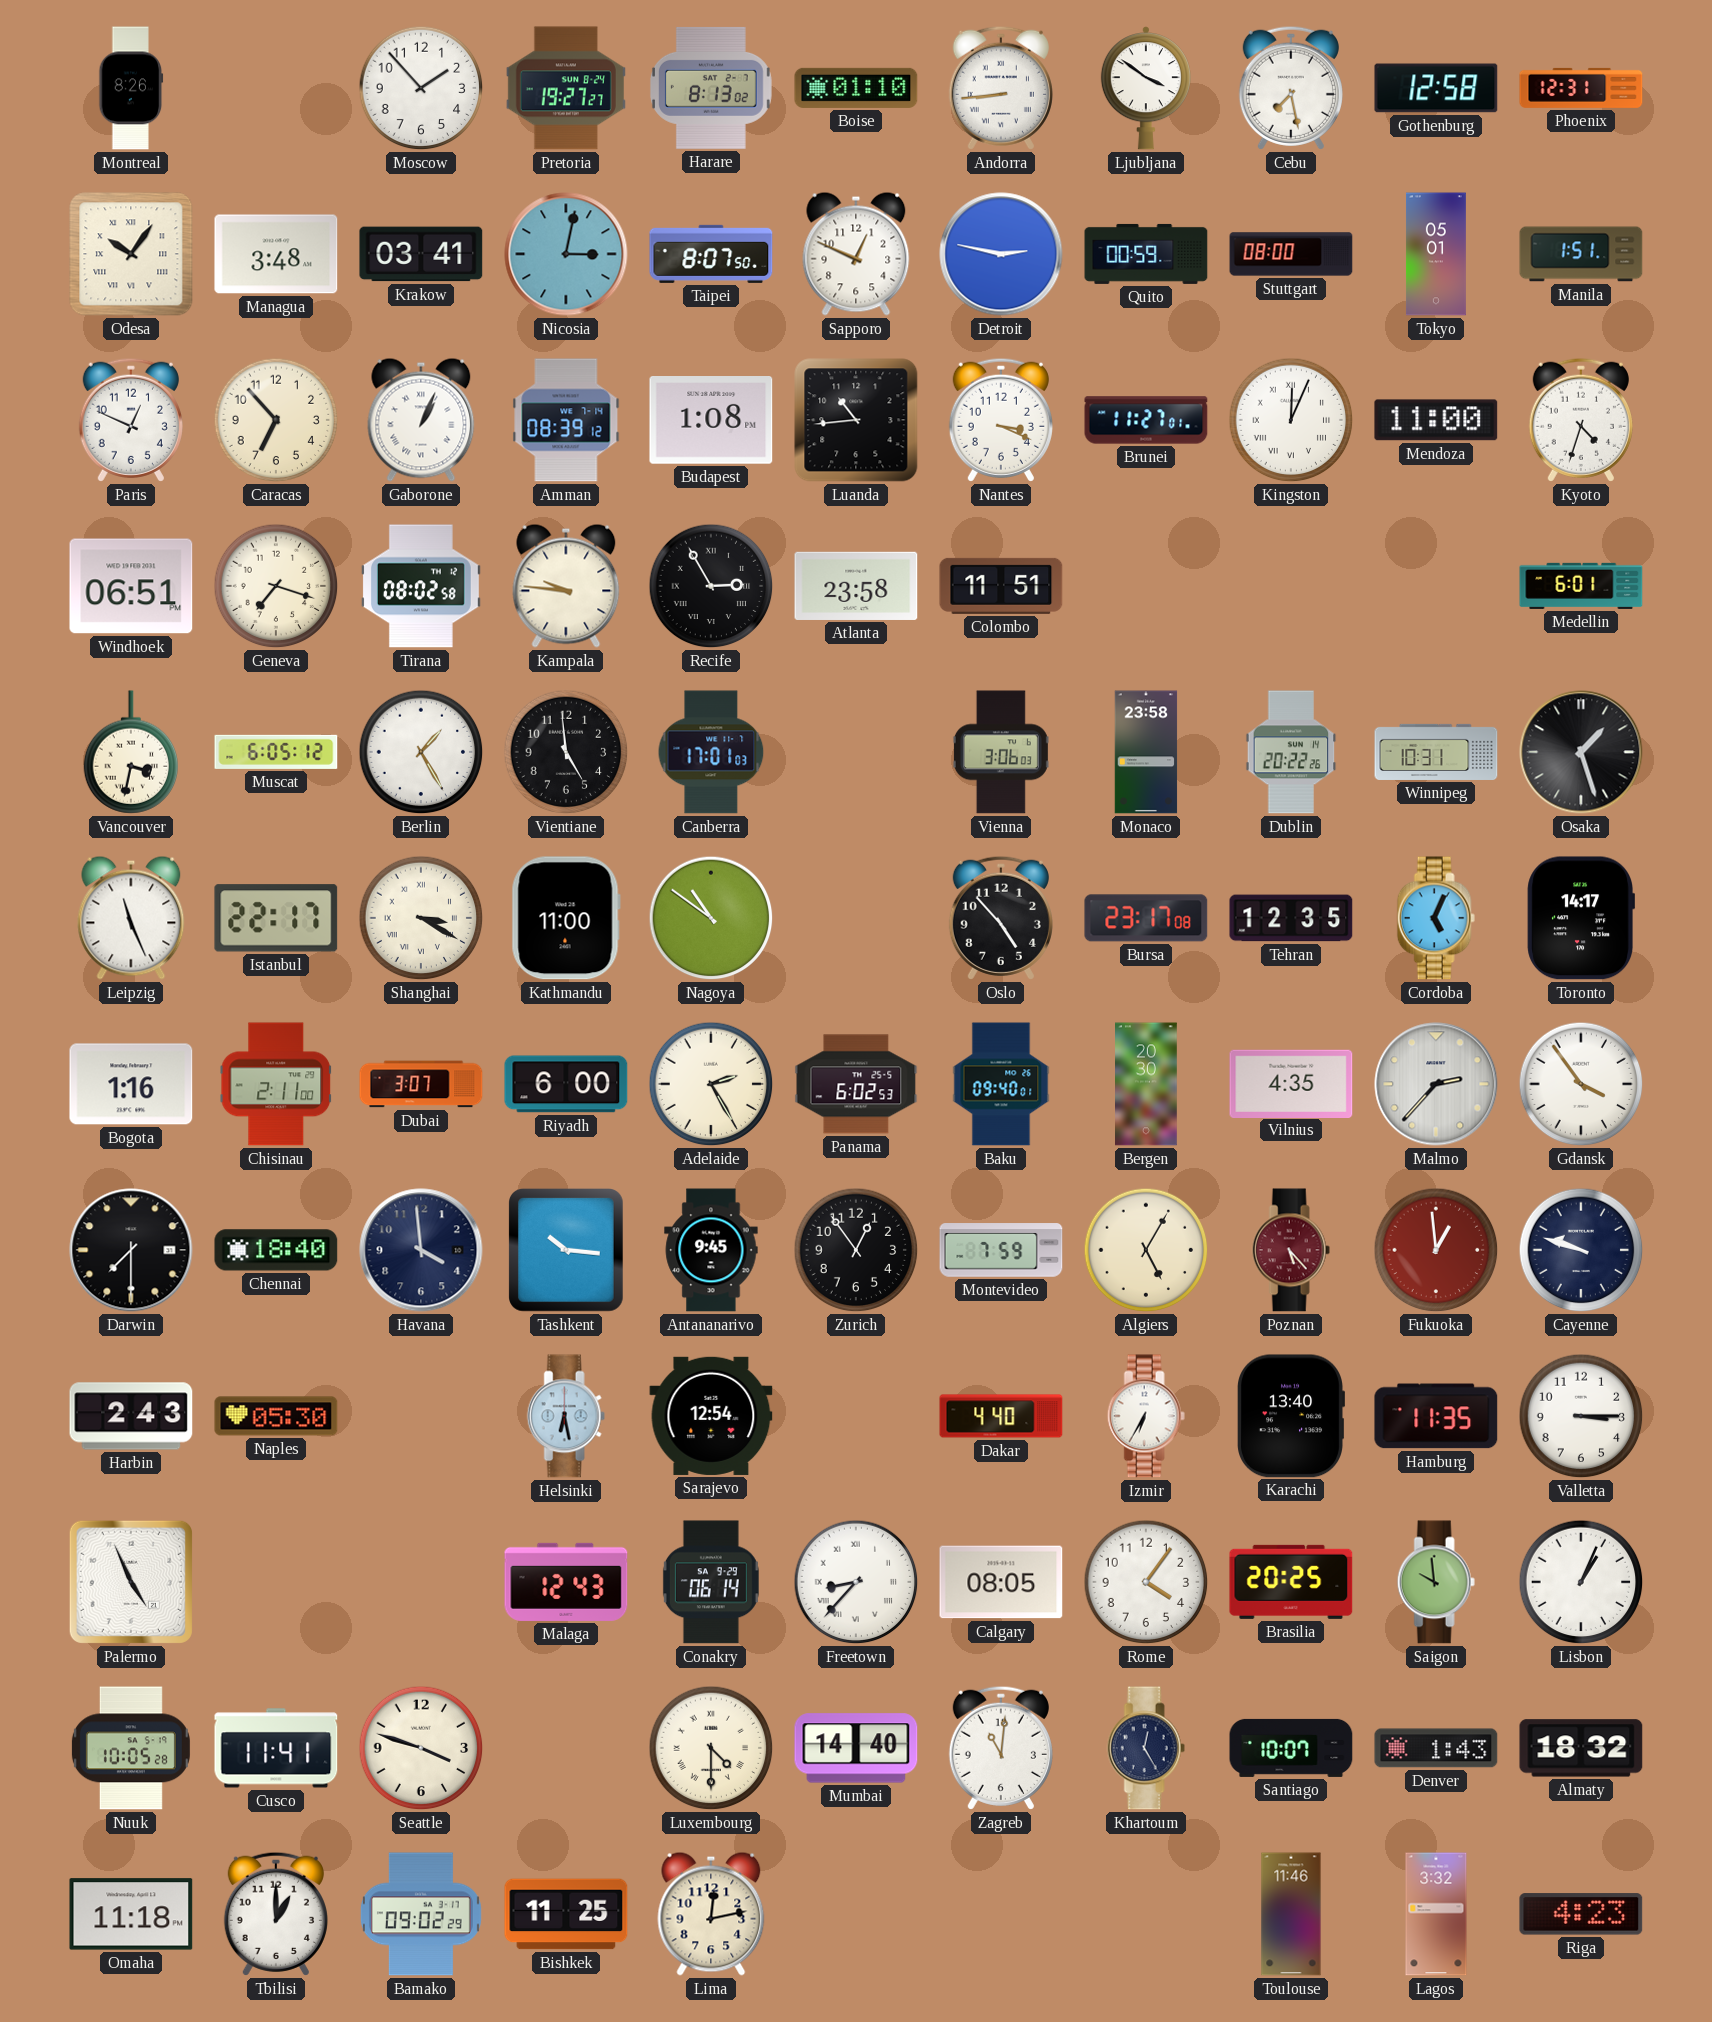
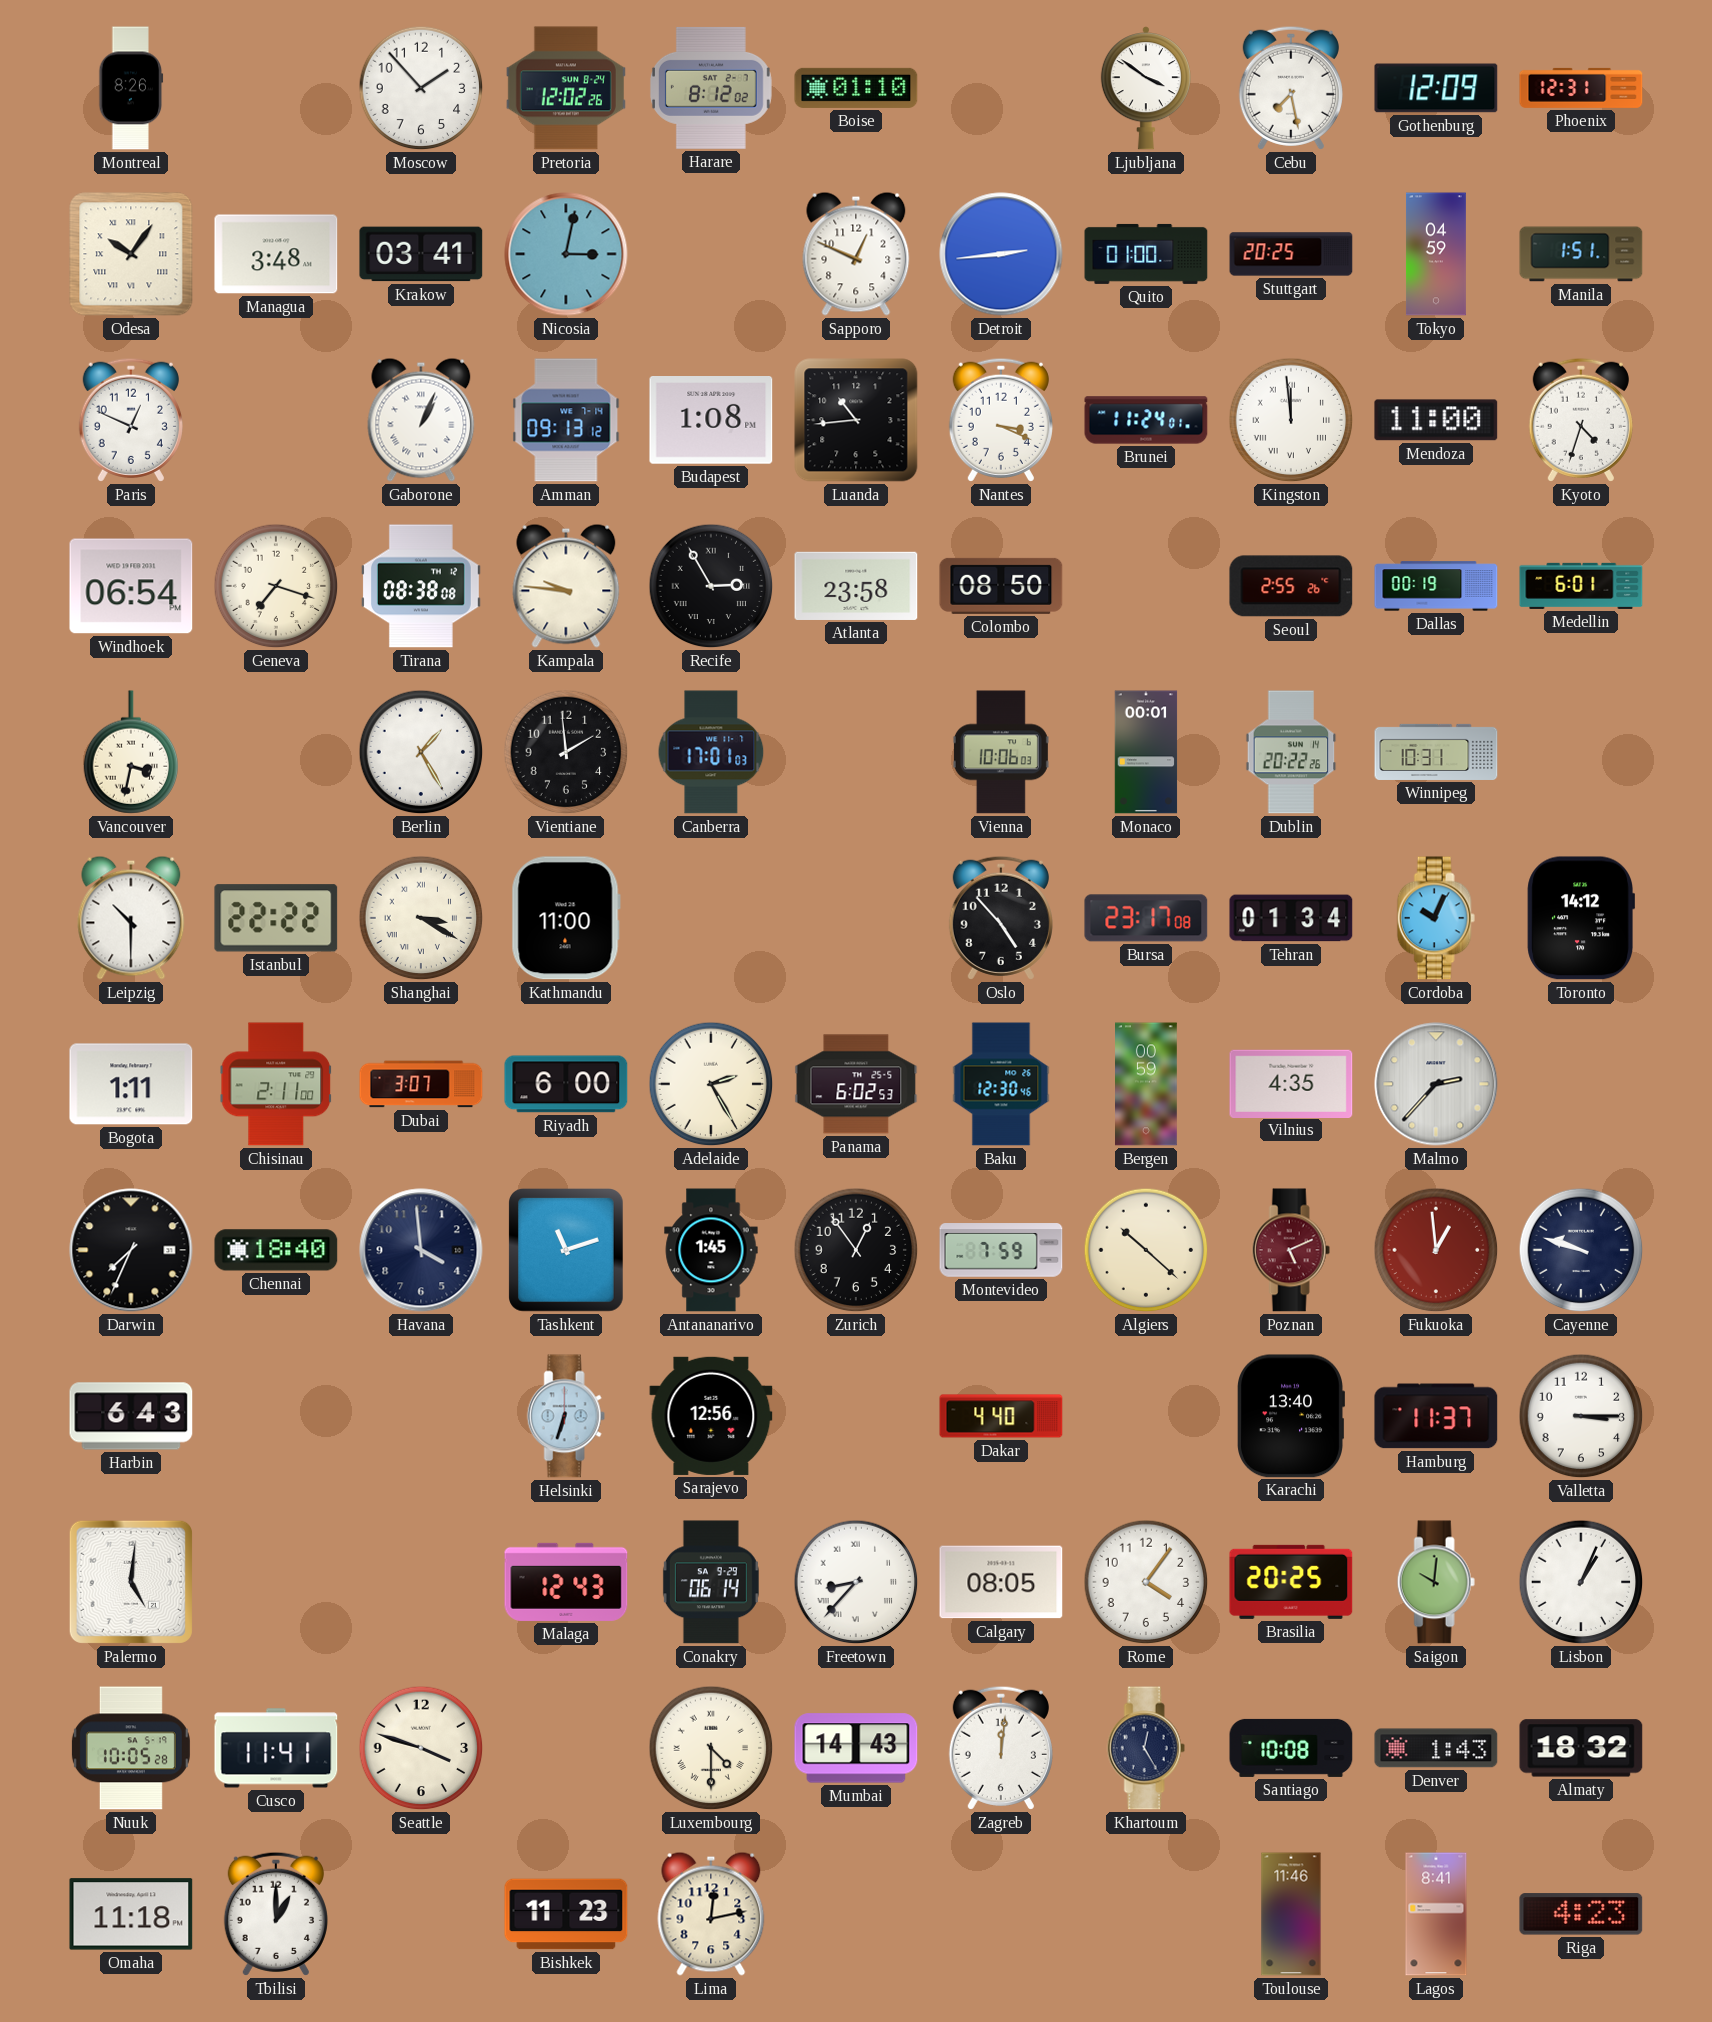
Pretoria: 19:27 -> 12:02 (566, 88)
Harare: 8:13 -> 8:12 (711, 88)
Andorra: 8:44 -> none (1001, 88)
Gothenburg: 12:58 -> 12:09 (1436, 88)
Taipei: 8:07 -> none (711, 254)
Detroit: 2:47 -> 2:44 (1001, 254)
Quito: 00:59 -> 01:00 (1146, 254)
Stuttgart: 08:00 -> 20:25 (1291, 254)
Tokyo: 05:01 -> 04:59 (1436, 254)
Caracas: 6:53 -> none (276, 420)
Amman: 08:39 -> 09:13 (566, 420)
Brunei: 11:27 -> 11:24 (1146, 420)
Kingston: 12:04 -> 11:59 (1291, 420)
Windhoek: 06:51 -> 06:54 (131, 586)
Tirana: 08:02 -> 08:38 (421, 586)
Colombo: 11:51 -> 08:50 (1001, 586)
Seoul: none -> 2:55 (1291, 586)
Dallas: none -> 00:19 (1436, 586)
Muscat: 6:05 -> none (276, 752)
Vientiane: 4:59 -> 1:59 (566, 752)
Vienna: 3:06 -> 10:06 (1001, 752)
Monaco: 23:58 -> 00:01 (1146, 752)
Osaka: 1:27 -> none (1581, 752)
Leipzig: 11:26 -> 10:30 (131, 918)
Istanbul: 22:17 -> 22:22 (276, 918)
Nagoya: 10:51 -> none (711, 918)
Tehran: 12:35 -> 01:34 (1291, 918)
Cordoba: 5:04 -> 10:04 (1436, 918)
Toronto: 14:17 -> 14:12 (1581, 918)
Bogota: 1:16 -> 1:11 (131, 1084)
Baku: 09:40 -> 12:30 (1001, 1084)
Bergen: 20:30 -> 00:59 (1147, 1084)
Gdansk: 3:54 -> none (1581, 1084)
Darwin: 7:30 -> 7:34 (131, 1250)
Tashkent: 10:16 -> 11:12 (567, 1251)
Antananarivo: 9:45 -> 1:45 (711, 1250)
Algiers: 5:05 -> 10:22 (1146, 1250)
Poznan: 5:23 -> 5:11 (1291, 1250)
Harbin: 2:43 -> 6:43 (131, 1416)
Naples: 05:30 -> none (276, 1416)
Helsinki: 6:28 -> 6:33 (566, 1416)
Sarajevo: 12:54 -> 12:56 (711, 1416)
Izmir: 6:35 -> none (1146, 1416)
Hamburg: 11:35 -> 11:37 (1436, 1416)
Palermo: 4:56 -> 5:01 (131, 1582)
Saigon: 9:59 -> 10:01 (1436, 1582)
Mumbai: 14:40 -> 14:43 (856, 1748)
Zagreb: 11:01 -> 12:01 (1001, 1748)
Santiago: 10:07 -> 10:08 (1291, 1748)
Bamako: 09:02 -> none (421, 1914)
Bishkek: 11:25 -> 11:23 (566, 1914)
Lagos: 3:32 -> 8:41 (1436, 1914)
